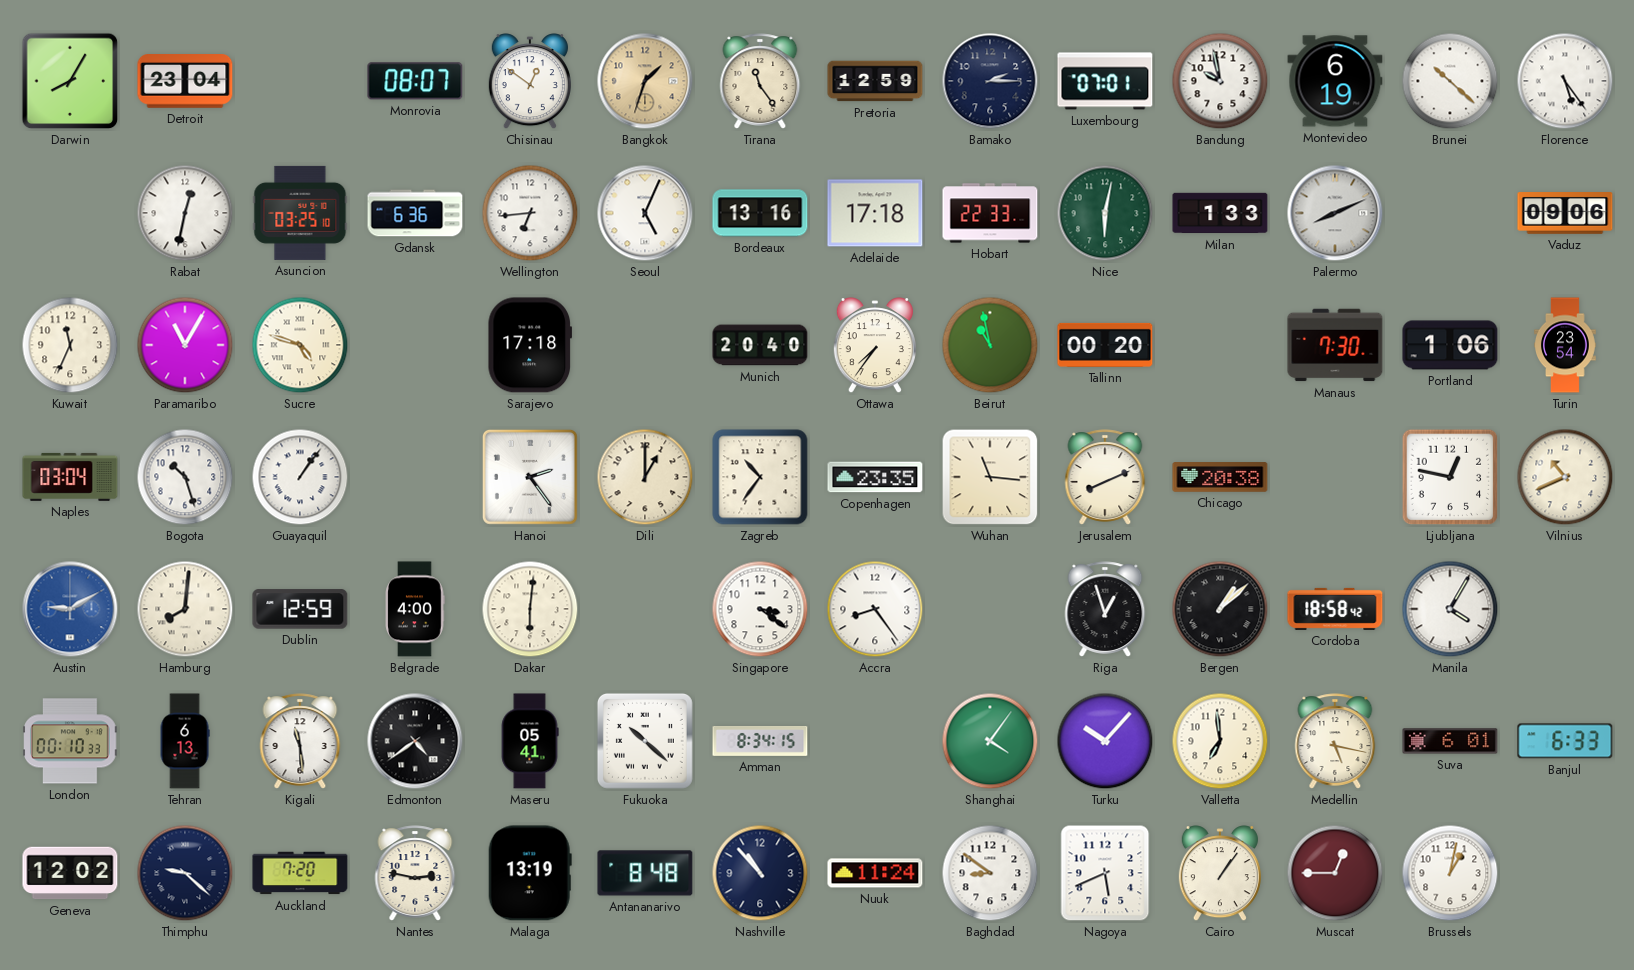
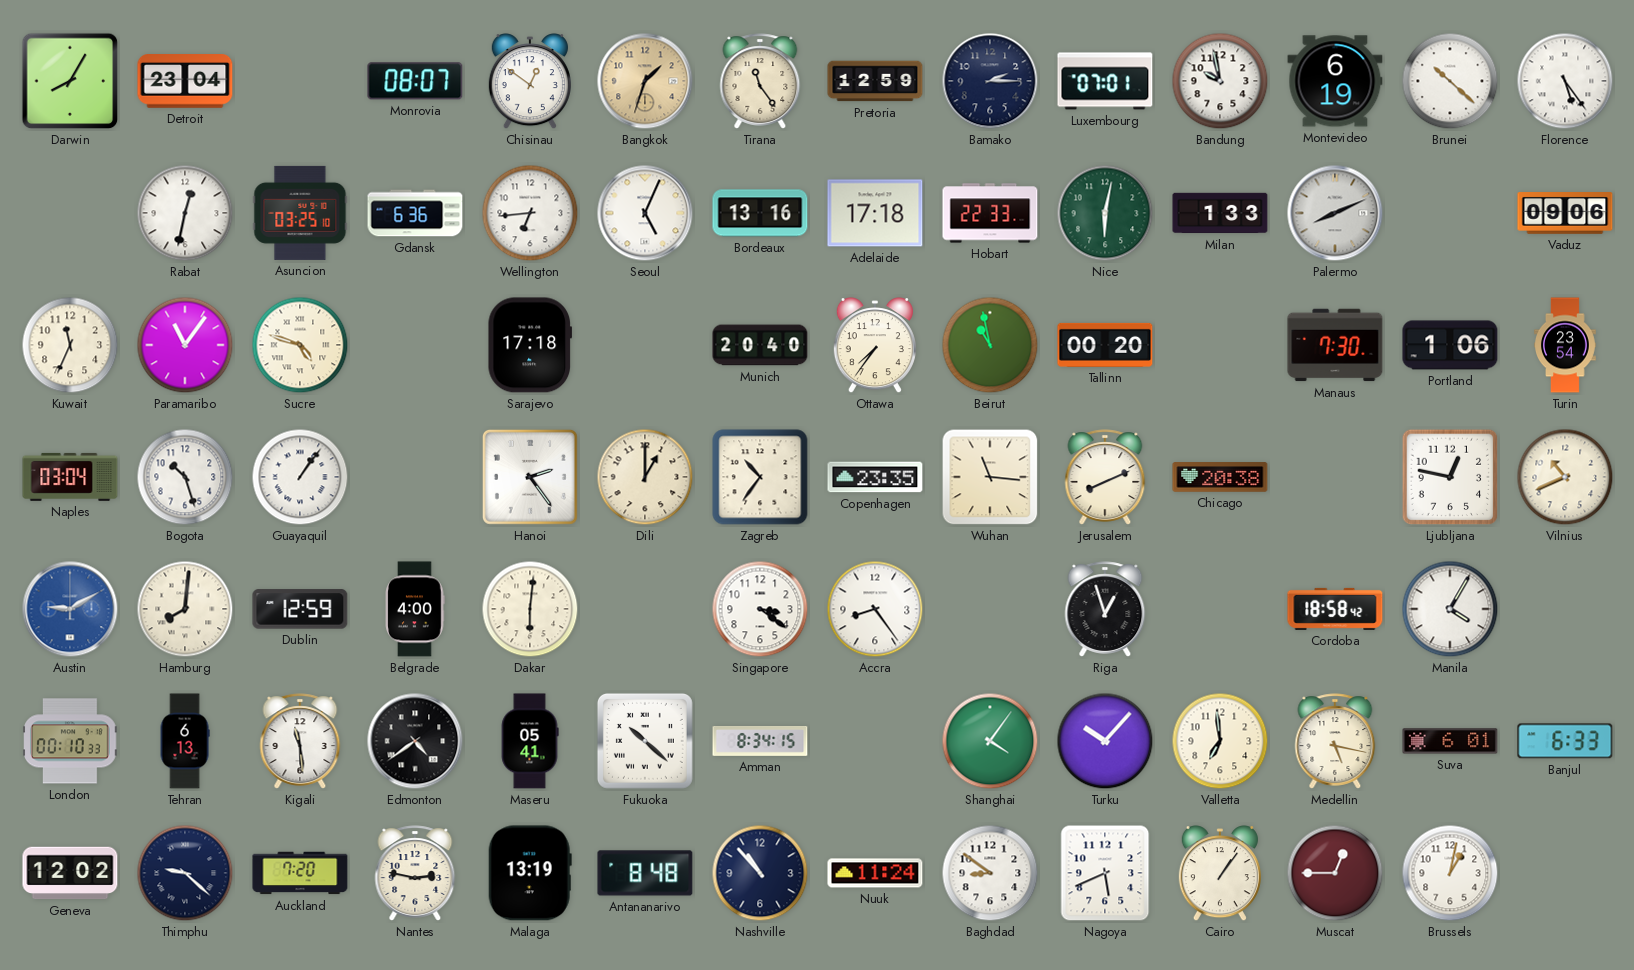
Paramaribo: 11:05 -> 11:06 (185, 345)
Bergen: 1:08 -> none (1220, 609)
